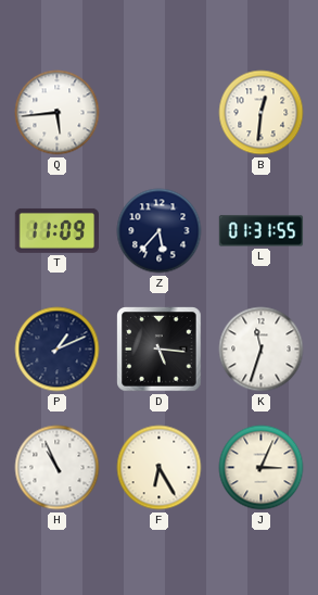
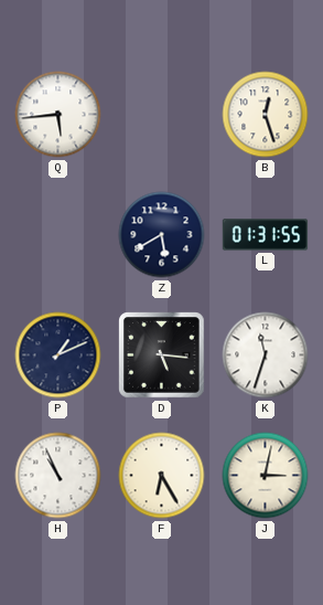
B: 12:31 -> 12:27 (266, 115)
T: 11:09 -> none (58, 230)
Z: 5:37 -> 5:40 (162, 235)
J: 3:04 -> 3:02 (266, 476)
